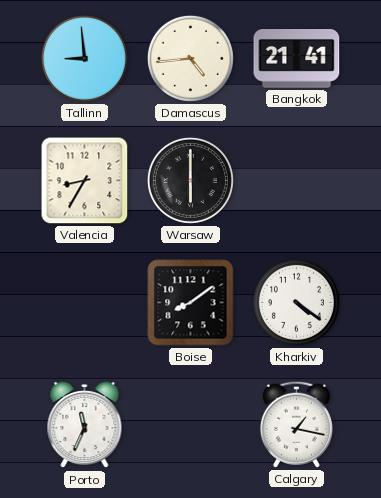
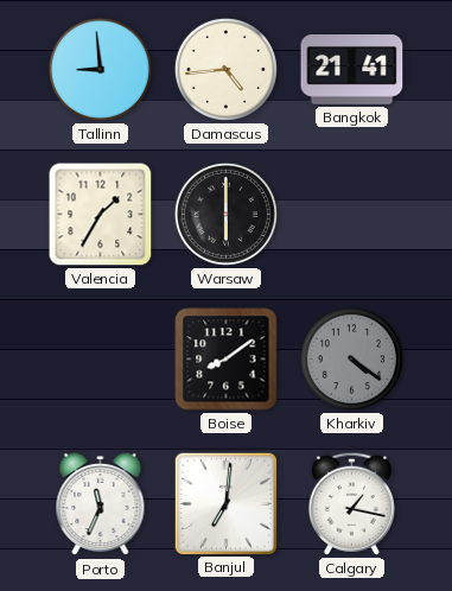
Valencia: 8:35 -> 1:35 (101, 215)
Kharkiv dial: white -> grey (351, 358)
Banjul: none -> 7:01 (225, 503)
